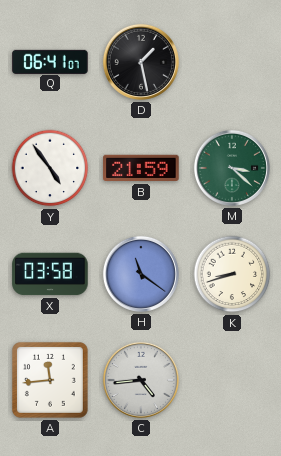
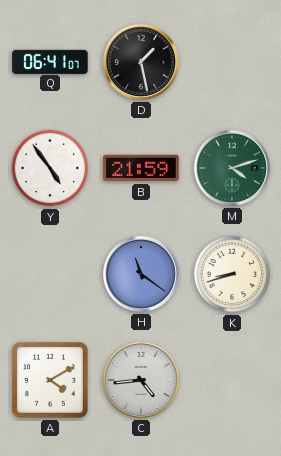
M: 3:22 -> 4:12 (232, 168)
X: 03:58 -> none (50, 274)
A: 11:44 -> 4:10 (50, 380)
